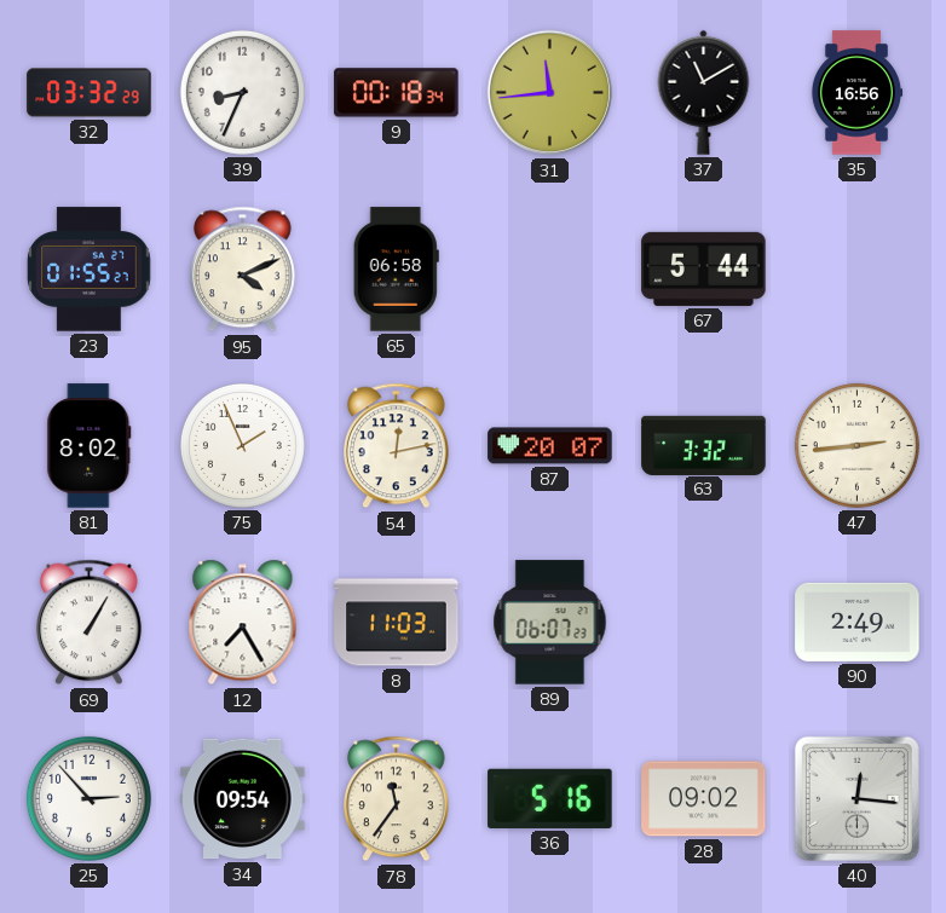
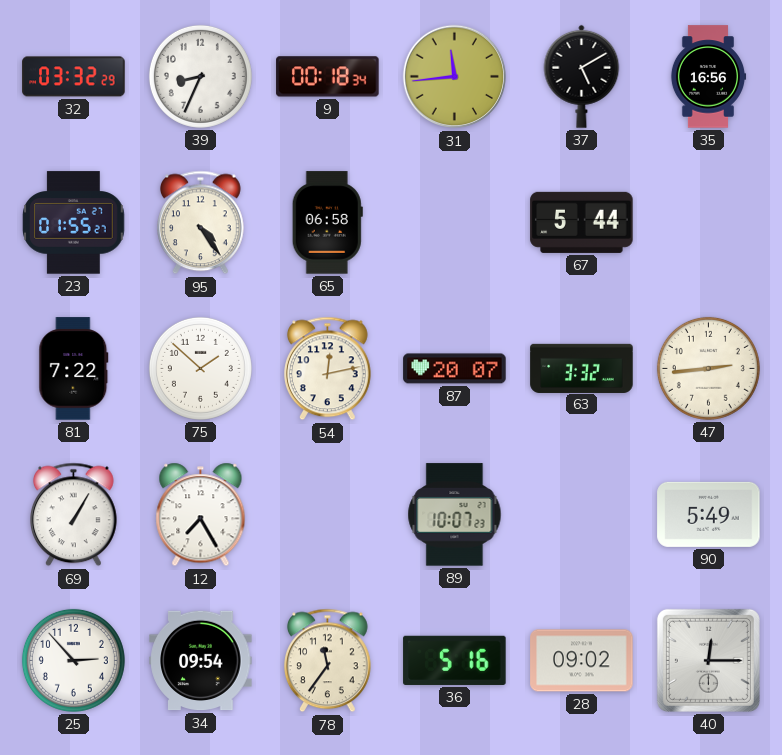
37: 11:10 -> 5:10 (582, 76)
95: 4:11 -> 4:24 (201, 223)
81: 8:02 -> 7:22 (74, 369)
75: 1:56 -> 1:52 (200, 368)
8: 11:03 -> none (397, 623)
89: 06:07 -> 10:07 (455, 515)
90: 2:49 -> 5:49 (709, 514)
40: 12:16 -> 12:15 (708, 660)
